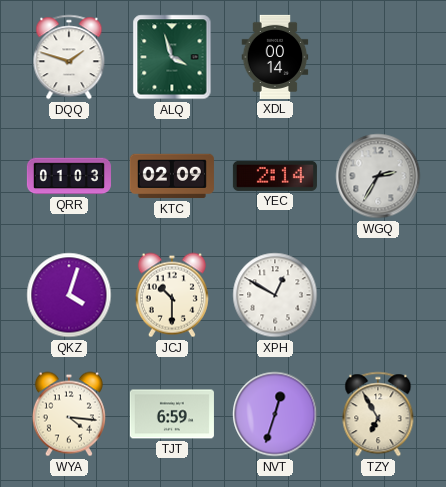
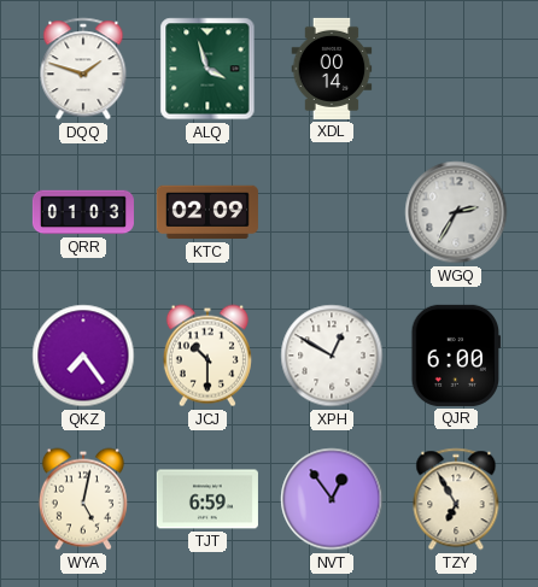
YEC: 2:14 -> none (275, 176)
QKZ: 4:03 -> 7:24 (83, 356)
QJR: none -> 6:00 (455, 356)
WYA: 4:16 -> 5:02 (83, 499)
NVT: 12:33 -> 12:54 (332, 499)
